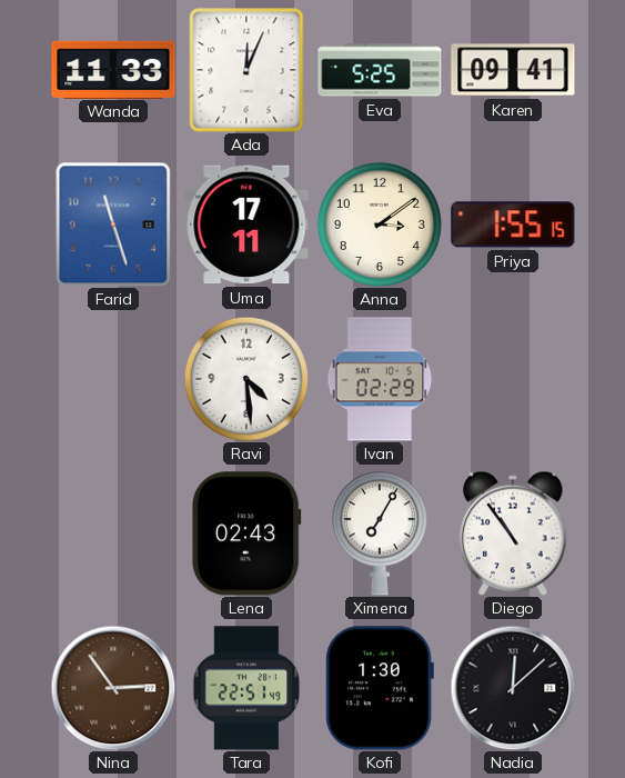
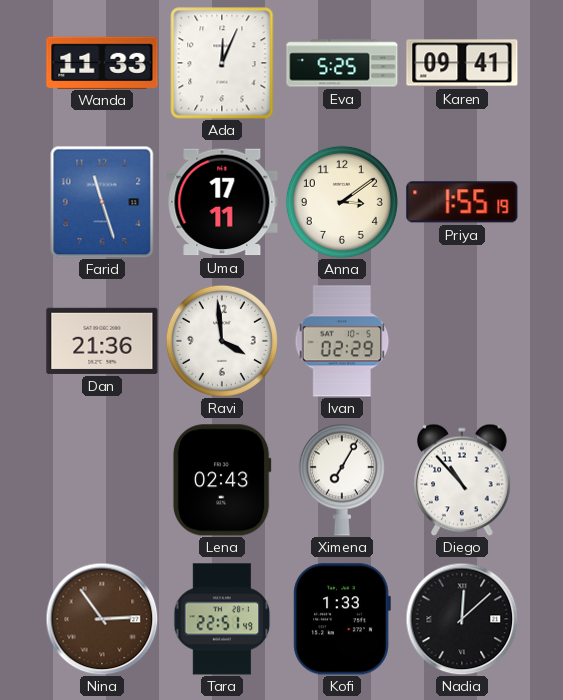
Priya: 1:55:15 -> 1:55:19 (462, 202)
Dan: none -> 21:36 (102, 341)
Ravi: 4:29 -> 3:59 (222, 341)
Diego: 10:54 -> 10:53 (462, 480)
Kofi: 1:30 -> 1:33 (342, 619)
